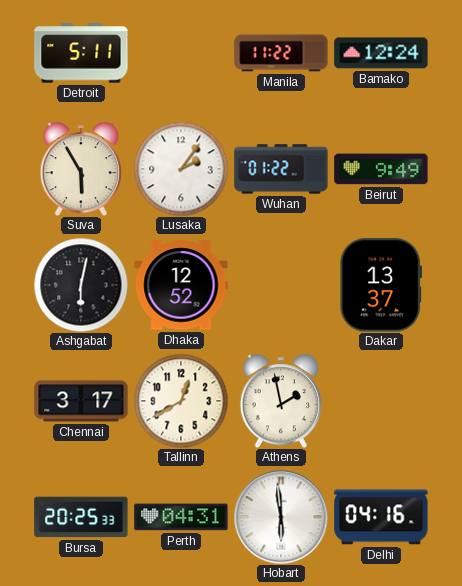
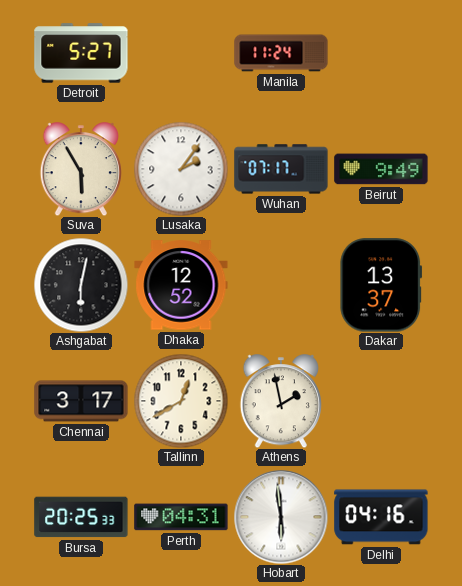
Detroit: 5:11 -> 5:27 (81, 53)
Manila: 11:22 -> 11:24 (281, 53)
Bamako: 12:24 -> none (381, 53)
Wuhan: 01:22 -> 07:17 (281, 169)
